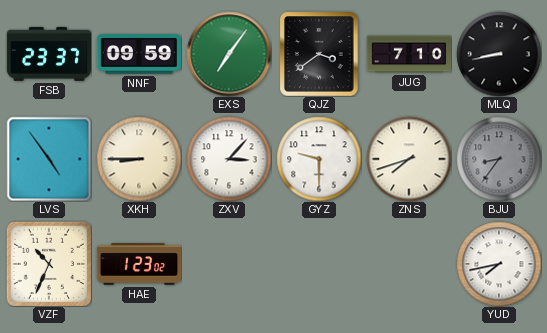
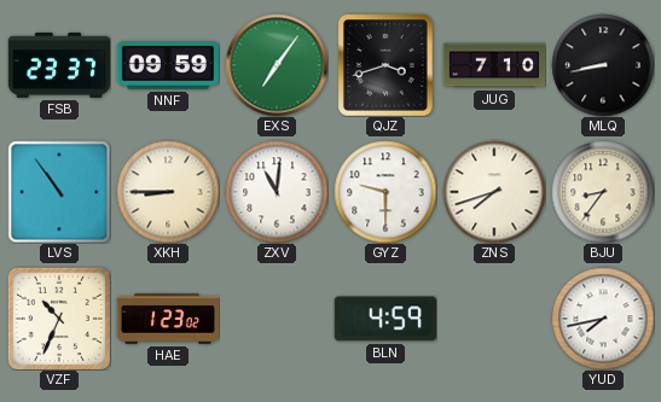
QJZ: 3:39 -> 3:42 (385, 65)
LVS: 4:54 -> 10:54 (59, 192)
ZXV: 3:07 -> 11:01 (277, 192)
BJU dial: grey -> cream (603, 192)
BLN: none -> 4:59 (385, 319)
